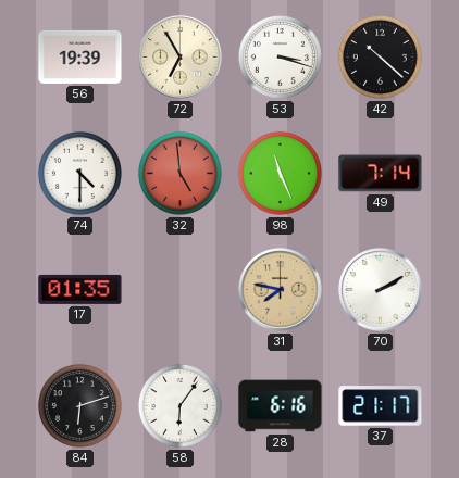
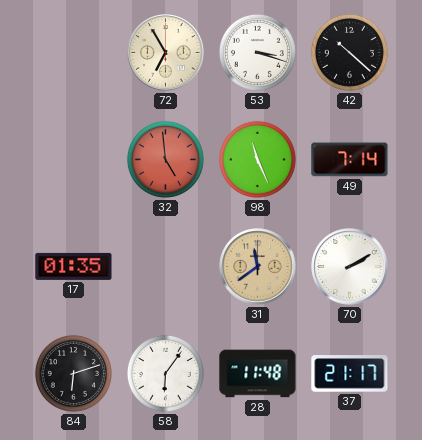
56: 19:39 -> none (80, 56)
74: 4:30 -> none (79, 173)
31: 7:47 -> 11:39 (258, 267)
28: 6:16 -> 11:48 (258, 374)
